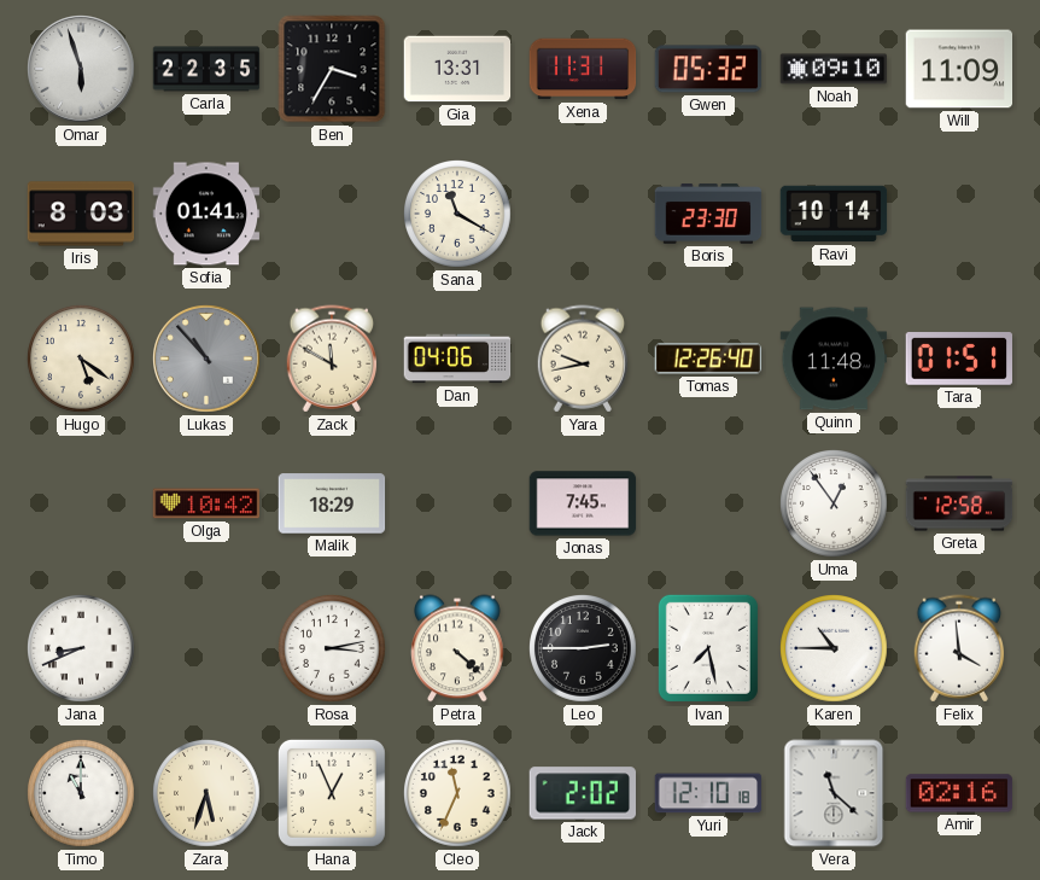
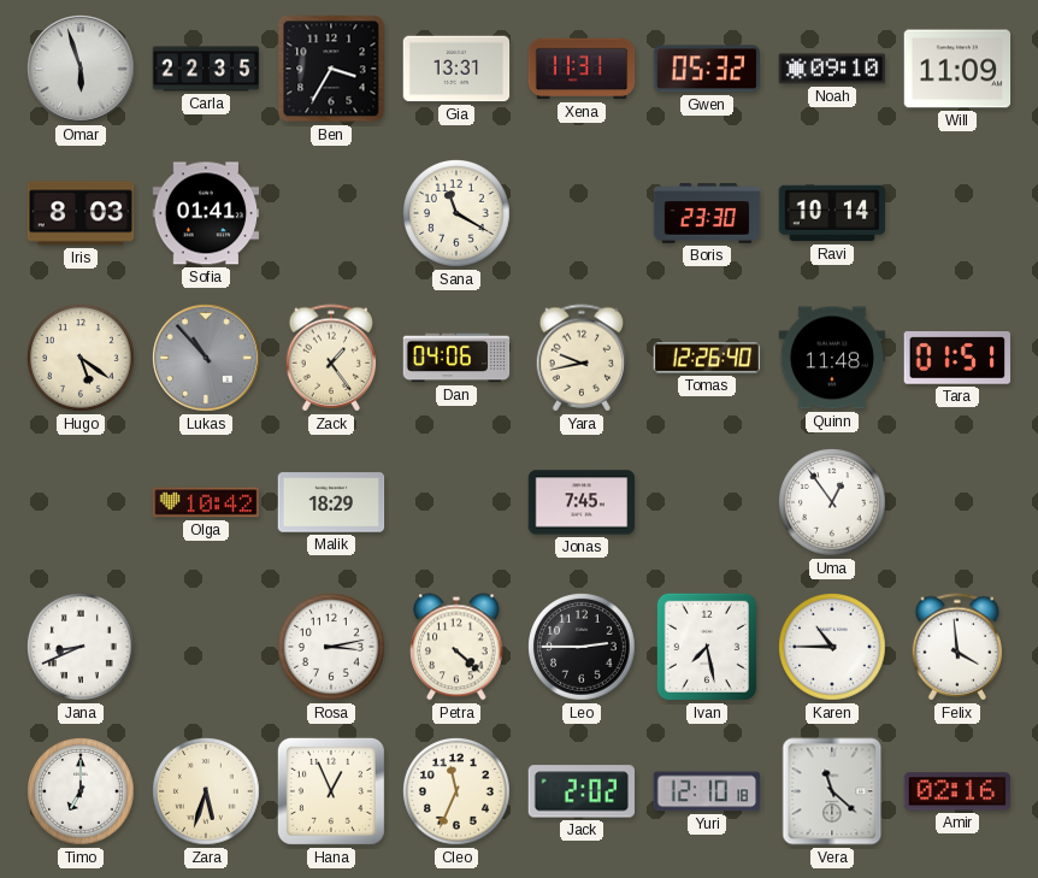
Zack: 11:50 -> 1:24 (331, 358)
Greta: 12:58 -> none (959, 503)
Timo: 11:00 -> 7:00 (82, 792)
